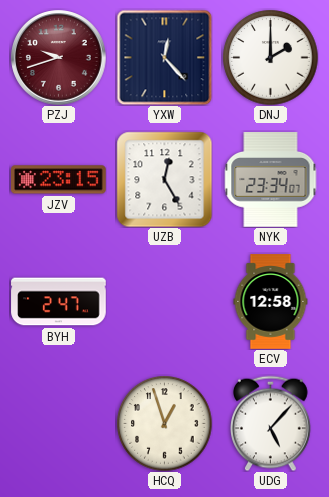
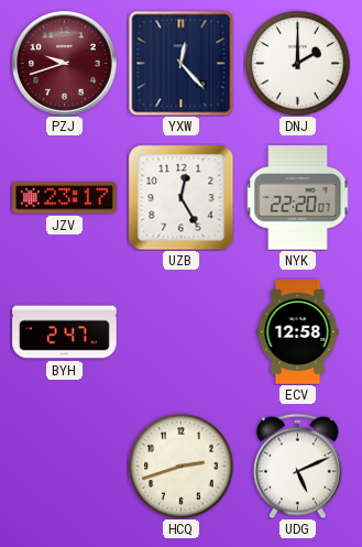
JZV: 23:15 -> 23:17 (65, 198)
NYK: 23:34 -> 22:20 (298, 198)
HCQ: 12:57 -> 2:42 (180, 466)
UDG: 5:07 -> 5:11 (298, 466)
